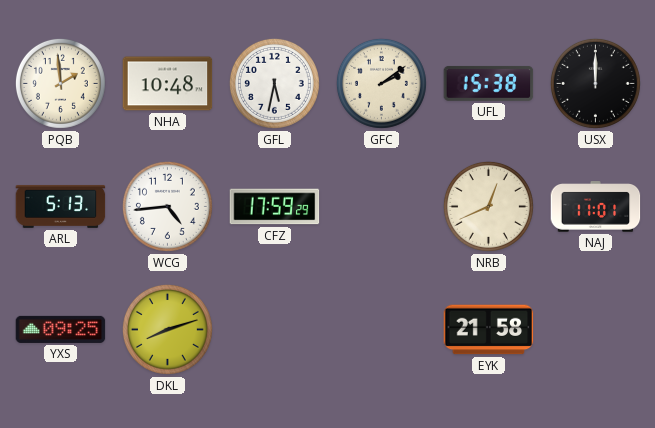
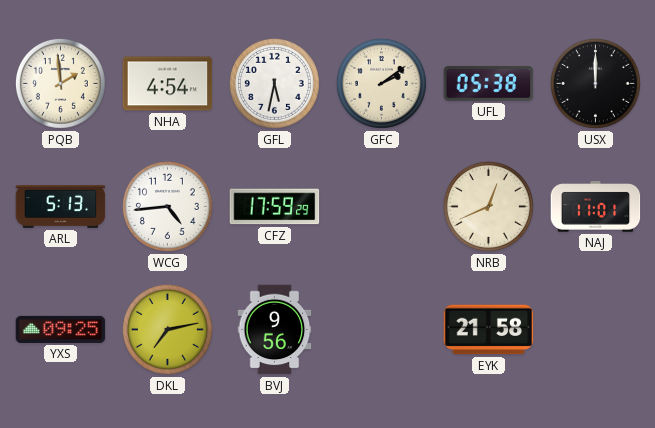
NHA: 10:48 -> 4:54 (168, 84)
UFL: 15:38 -> 05:38 (489, 83)
DKL: 8:12 -> 7:13 (167, 329)
BVJ: none -> 9:56 (275, 330)
